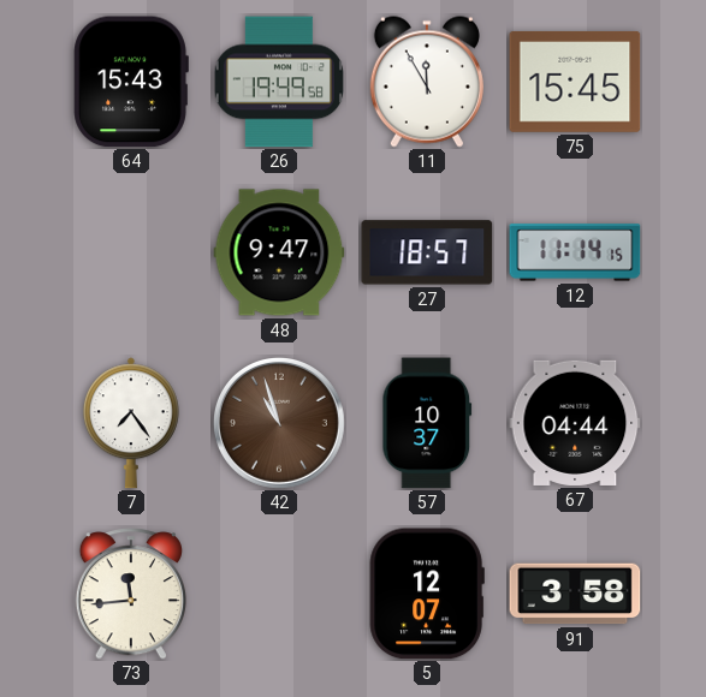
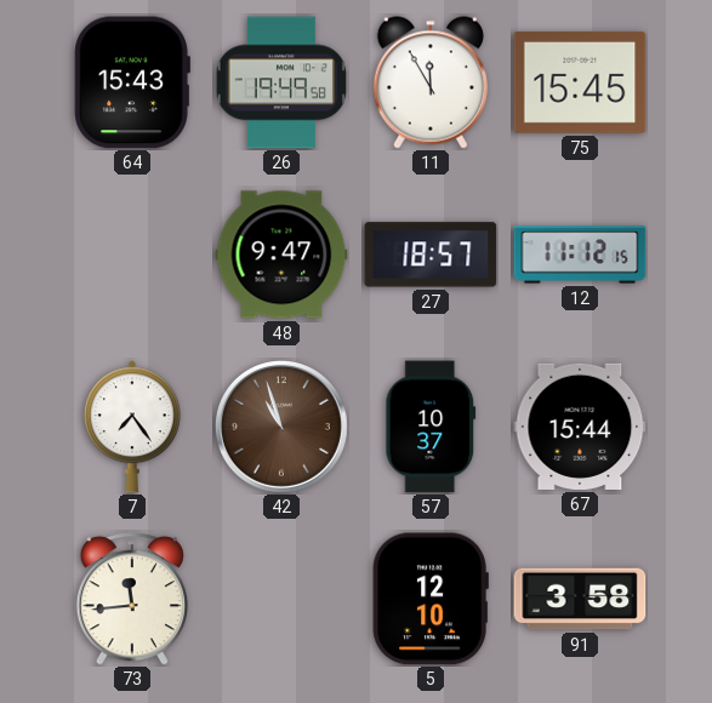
12: 11:14 -> 11:12 (580, 255)
67: 04:44 -> 15:44 (580, 427)
5: 12:07 -> 12:10 (431, 599)
